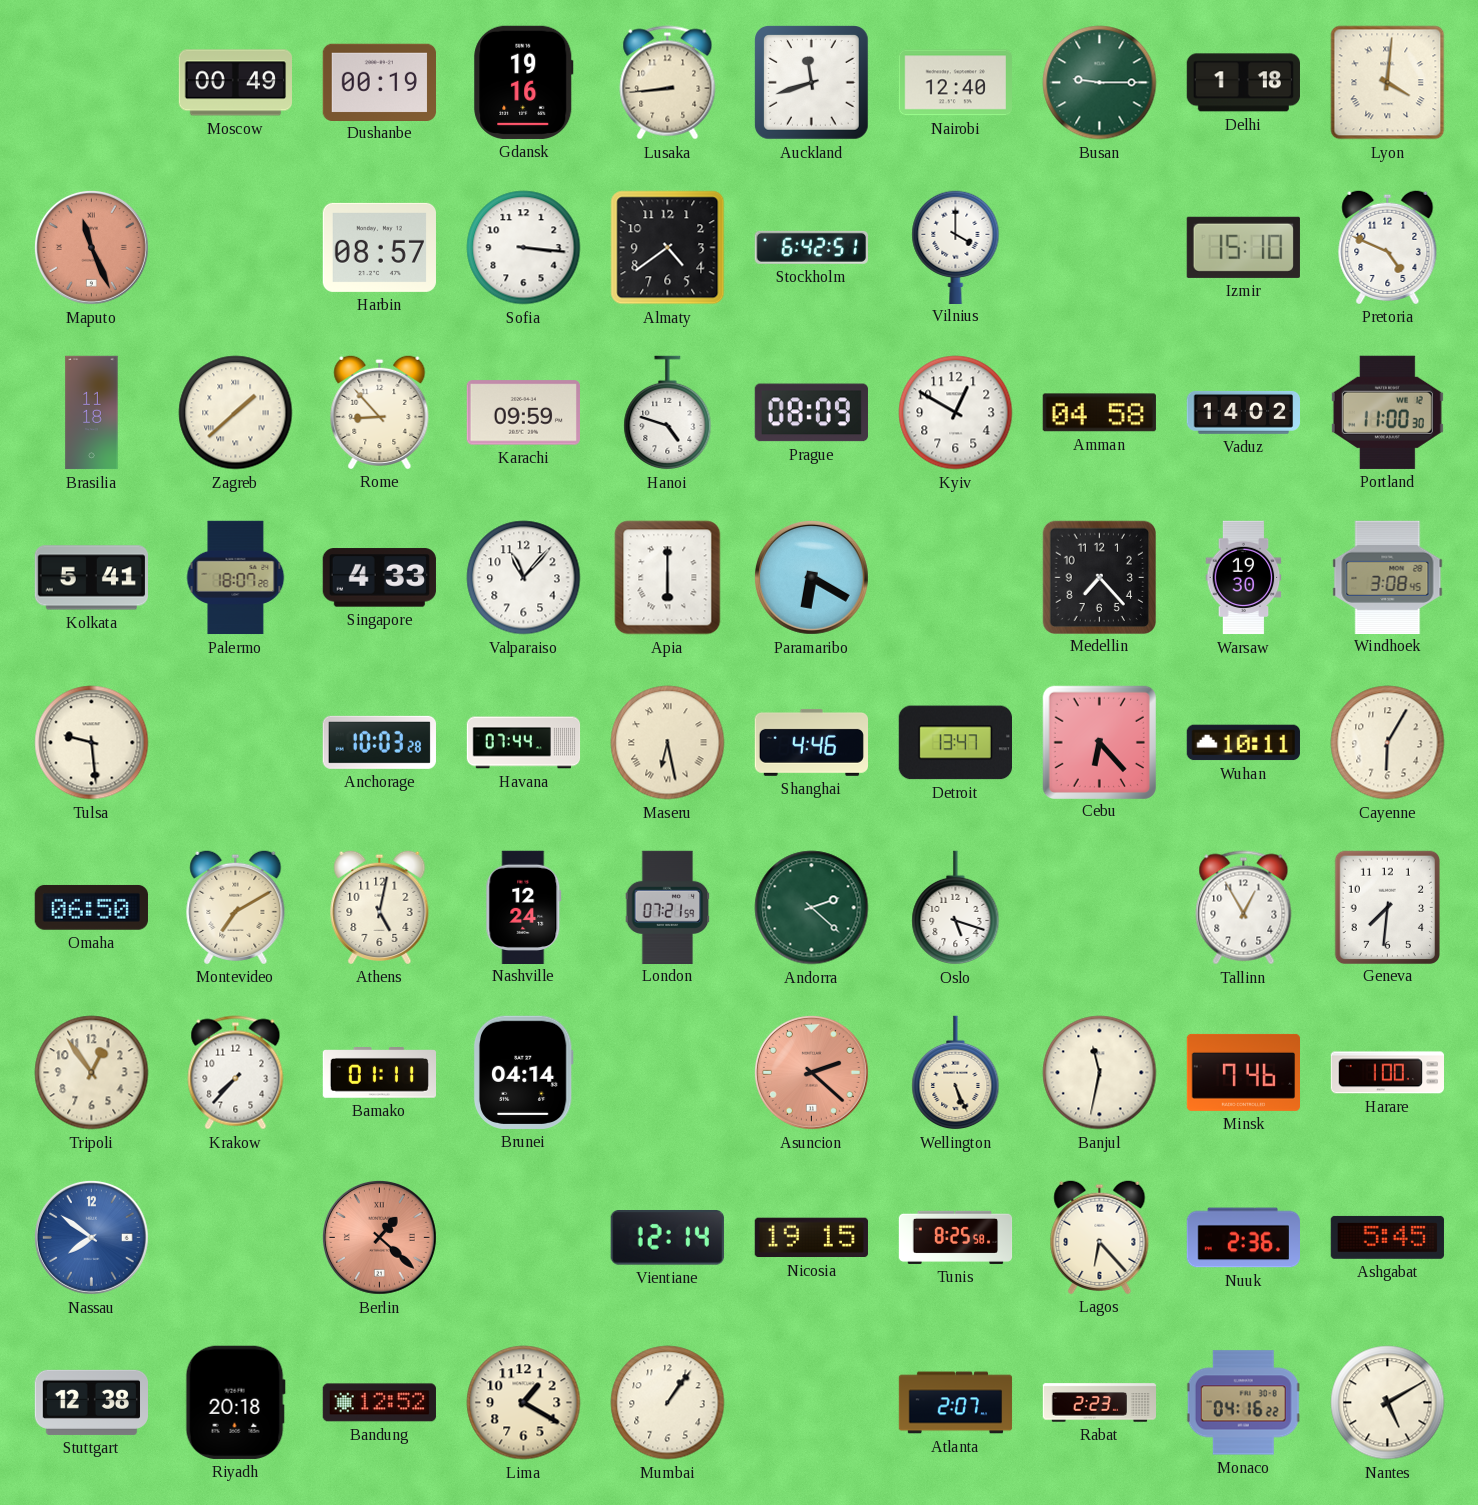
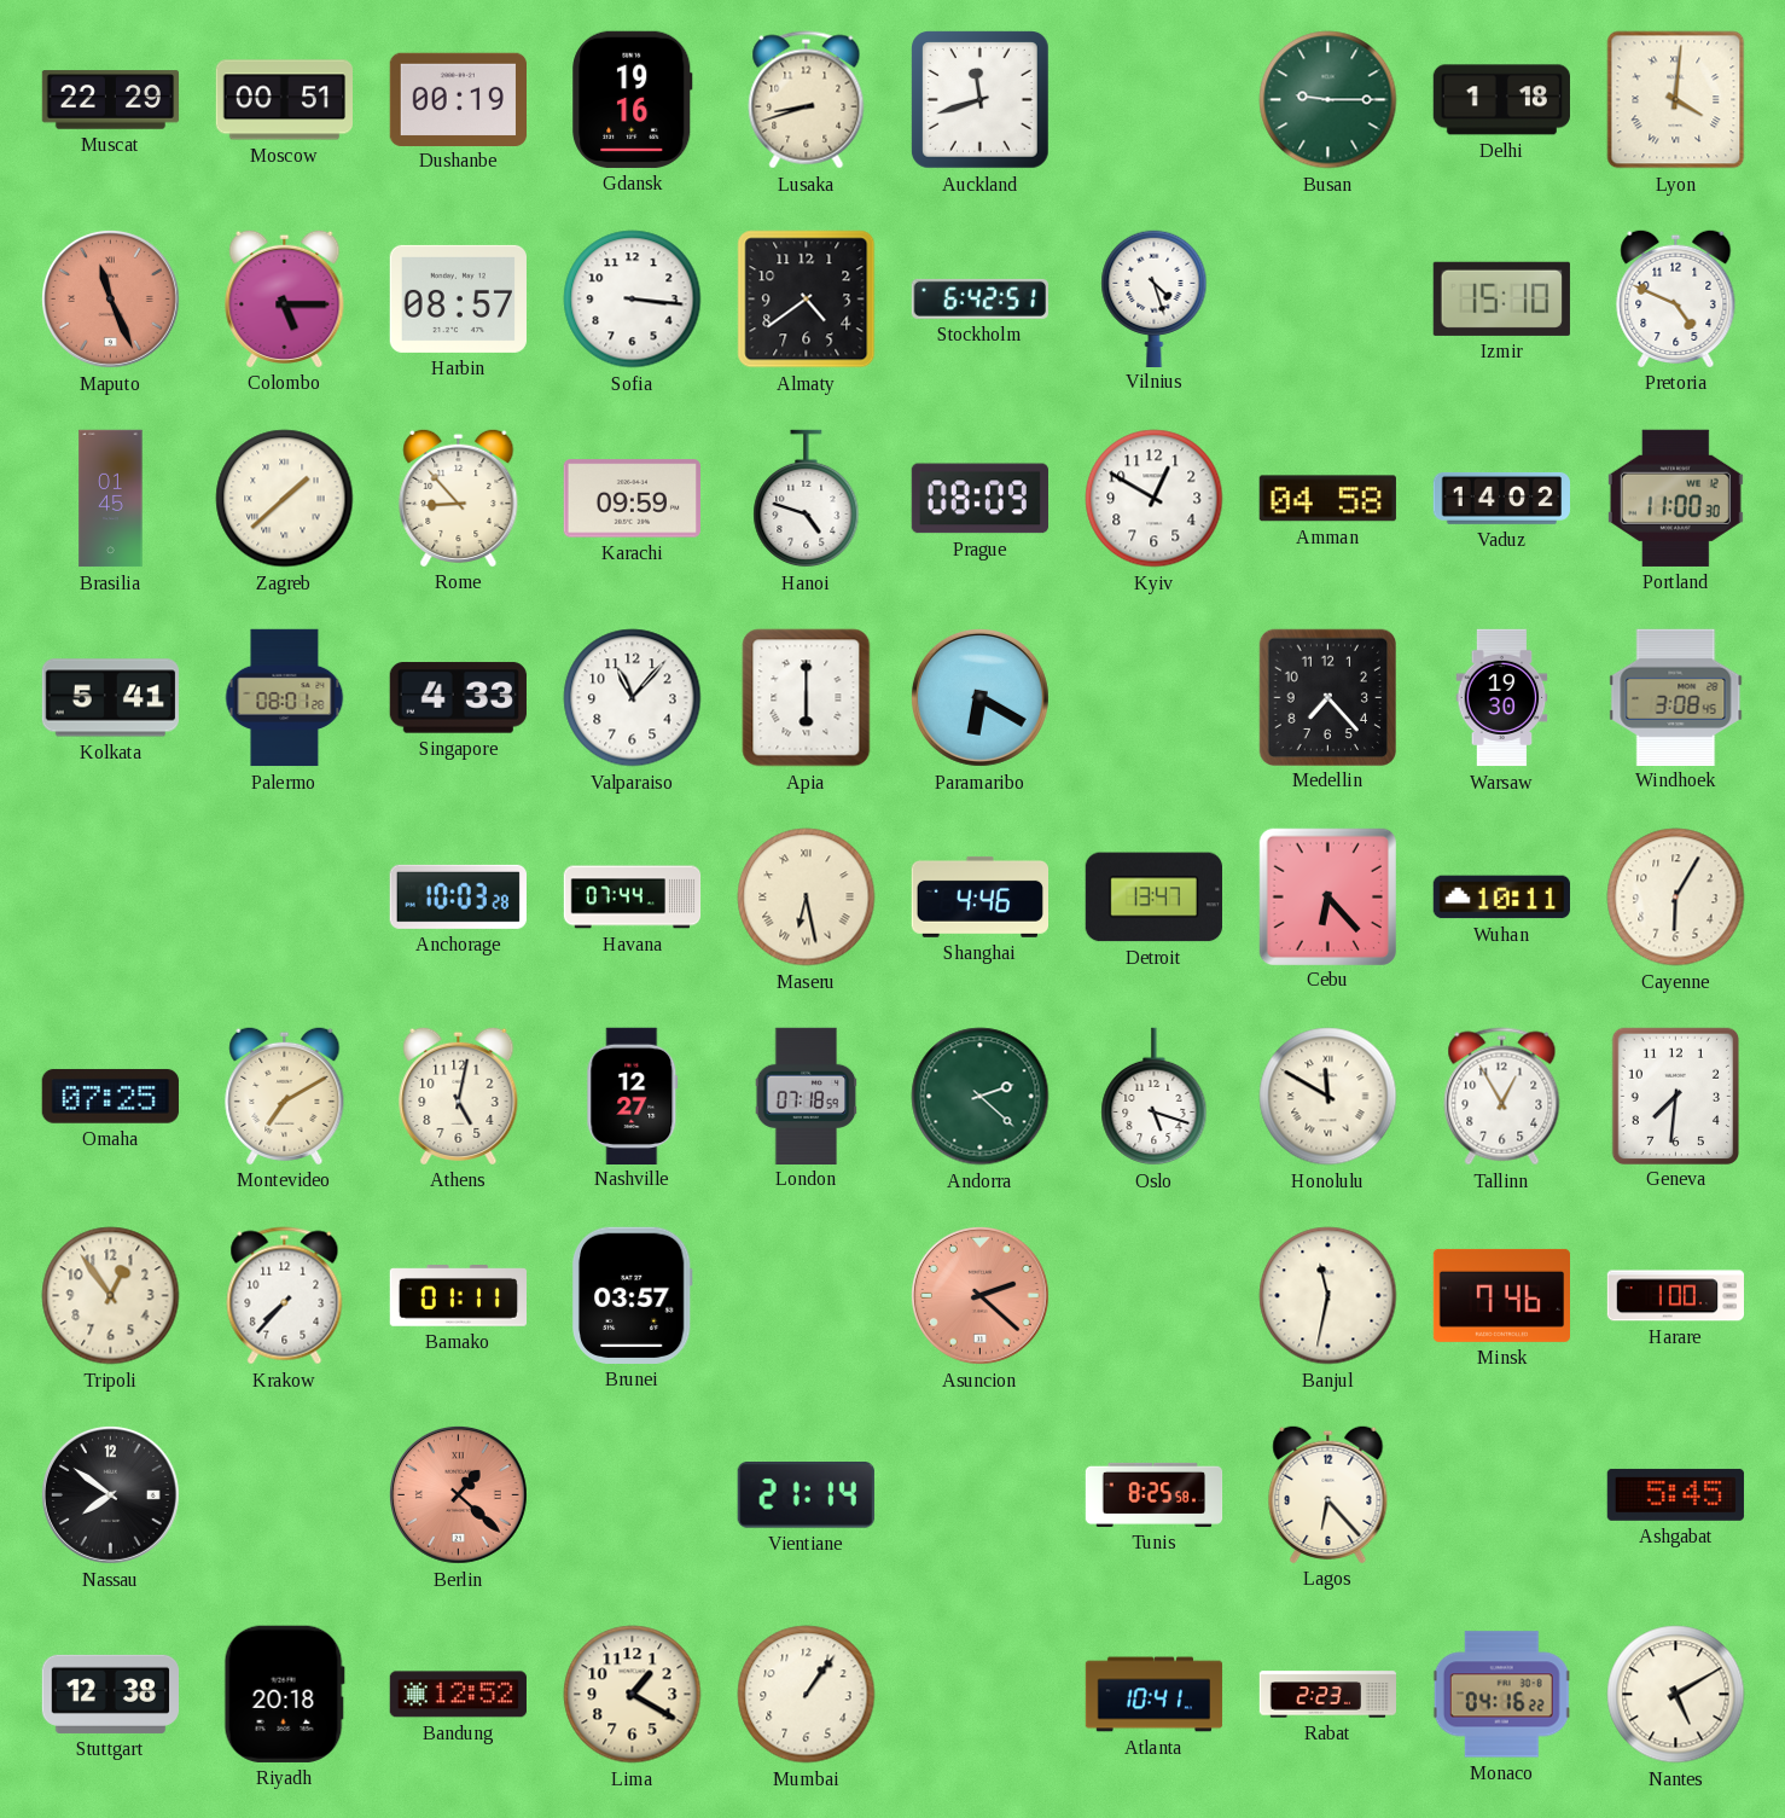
Muscat: none -> 22:29 (110, 100)
Moscow: 00:49 -> 00:51 (284, 100)
Lusaka: 8:44 -> 8:42 (807, 100)
Nairobi: 12:40 -> none (955, 83)
Colombo: none -> 5:15 (285, 298)
Vilnius: 4:00 -> 4:27 (1155, 298)
Brasilia: 11:18 -> 01:45 (111, 499)
Palermo: 18:07 -> 08:01 (285, 698)
Tulsa: 9:29 -> none (92, 743)
Omaha: 06:50 -> 07:25 (110, 1096)
Nashville: 12:24 -> 12:27 (633, 1096)
London: 07:21 -> 07:18 (807, 1096)
Honolulu: none -> 11:50 (1328, 1097)
Brunei: 04:14 -> 03:57 (632, 1295)
Wellington: 5:26 -> none (956, 1073)
Nassau dial: blue -> black (110, 1494)
Vientiane: 12:14 -> 21:14 (806, 1495)
Nicosia: 19:15 -> none (811, 1238)
Nuuk: 2:36 -> none (1243, 1238)
Atlanta: 2:07 -> 10:41 (1155, 1695)
